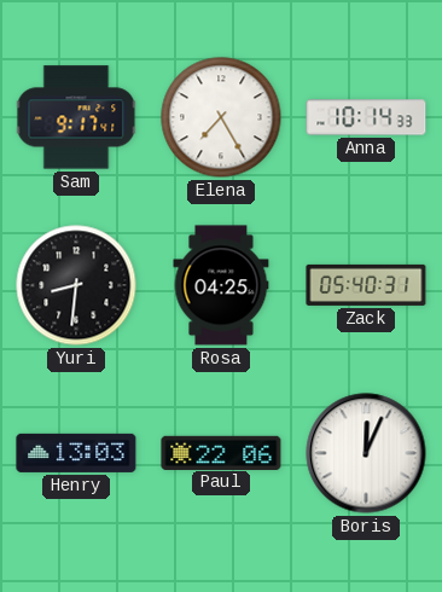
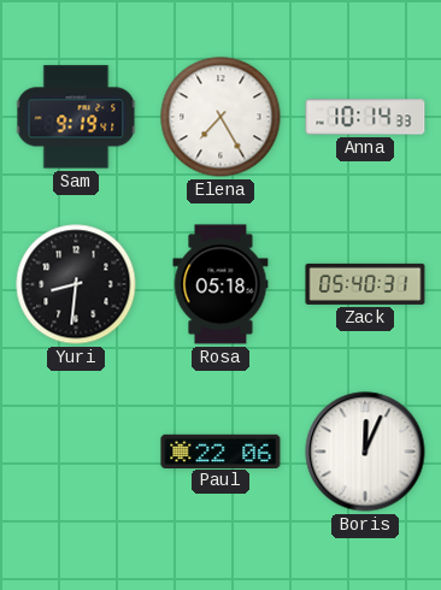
Sam: 9:17 -> 9:19 (76, 117)
Rosa: 04:25 -> 05:18 (220, 284)
Henry: 13:03 -> none (76, 453)
